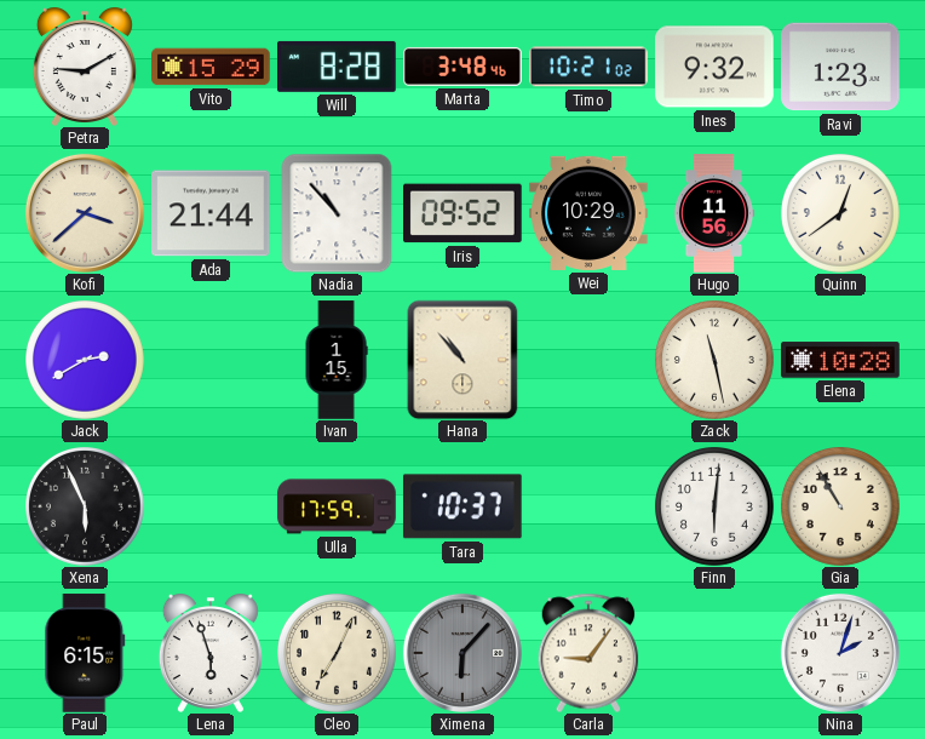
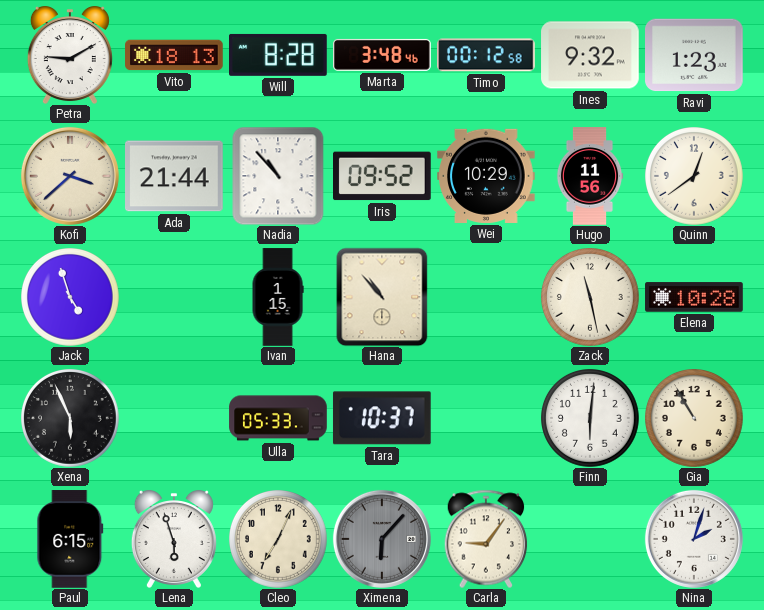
Vito: 15:29 -> 18:13 (174, 55)
Timo: 10:21 -> 00:12 (487, 55)
Jack: 2:40 -> 4:57 (71, 298)
Ulla: 17:59 -> 05:33 (278, 418)
